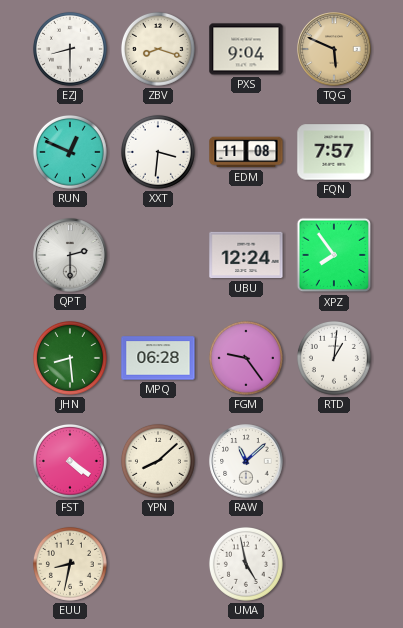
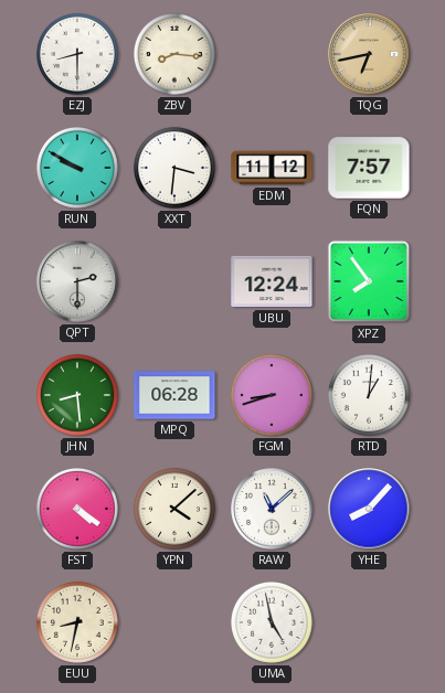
ZBV: 8:18 -> 8:16 (174, 54)
PXS: 9:04 -> none (246, 49)
TQG: 5:49 -> 6:43 (369, 54)
RUN: 12:49 -> 9:50 (77, 168)
EDM: 11:08 -> 11:12 (272, 168)
FGM: 9:24 -> 8:42 (272, 395)
YPN: 8:08 -> 4:08 (174, 509)
YHE: none -> 8:07 (369, 509)
